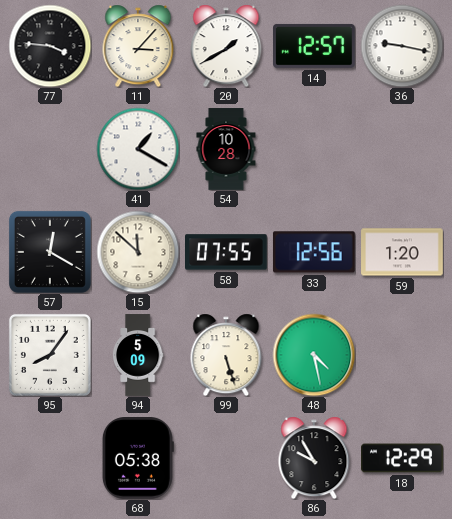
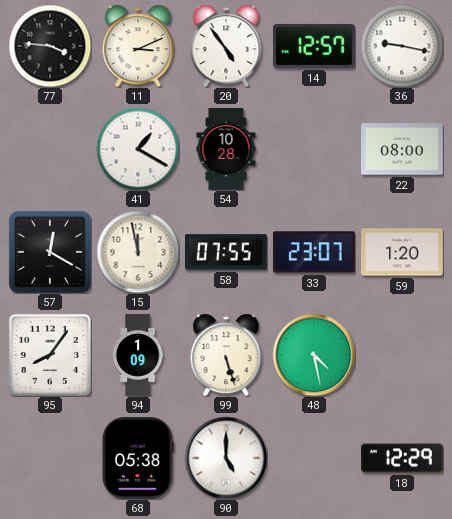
11: 3:07 -> 3:11 (138, 46)
20: 1:40 -> 4:54 (226, 46)
22: none -> 08:00 (403, 149)
15: 11:52 -> 11:58 (138, 252)
33: 12:56 -> 23:07 (314, 252)
94: 5:09 -> 1:09 (138, 355)
90: none -> 5:00 (226, 458)
86: 9:55 -> none (314, 458)
